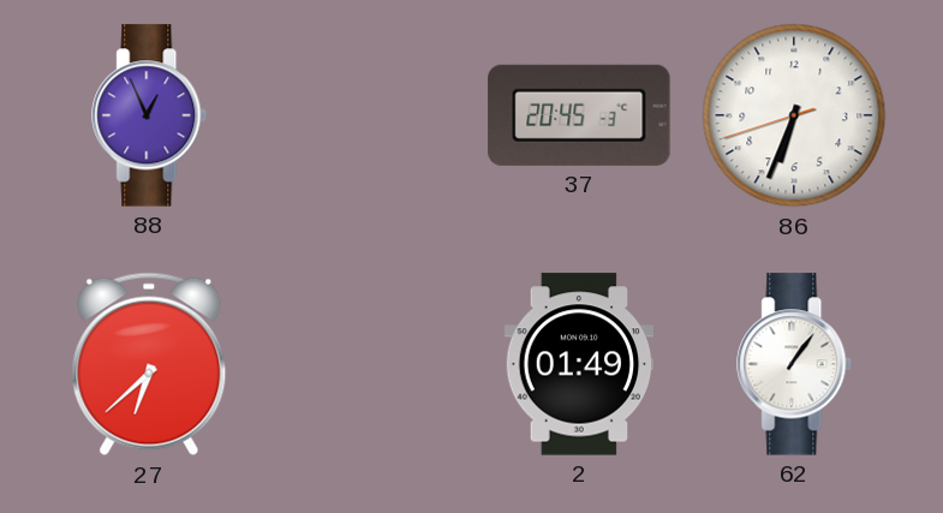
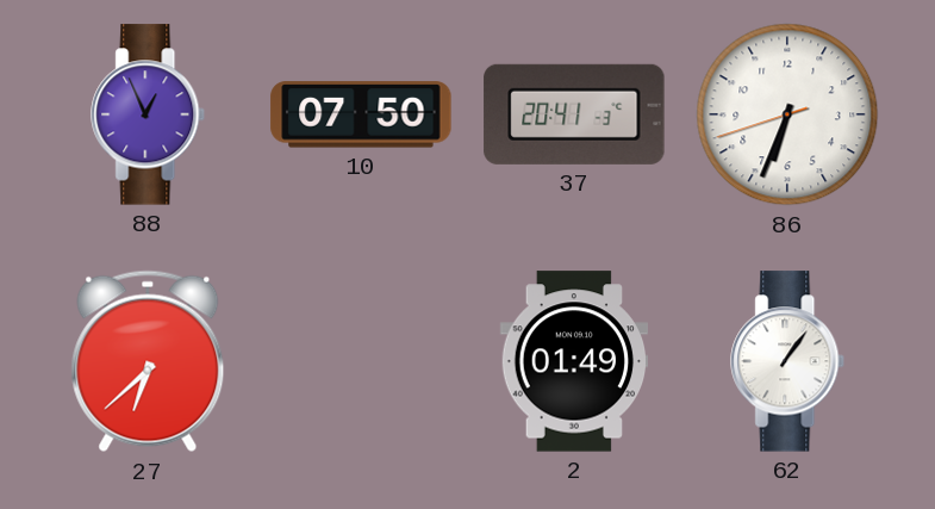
10: none -> 07:50 (361, 114)
37: 20:45 -> 20:41 (574, 114)
